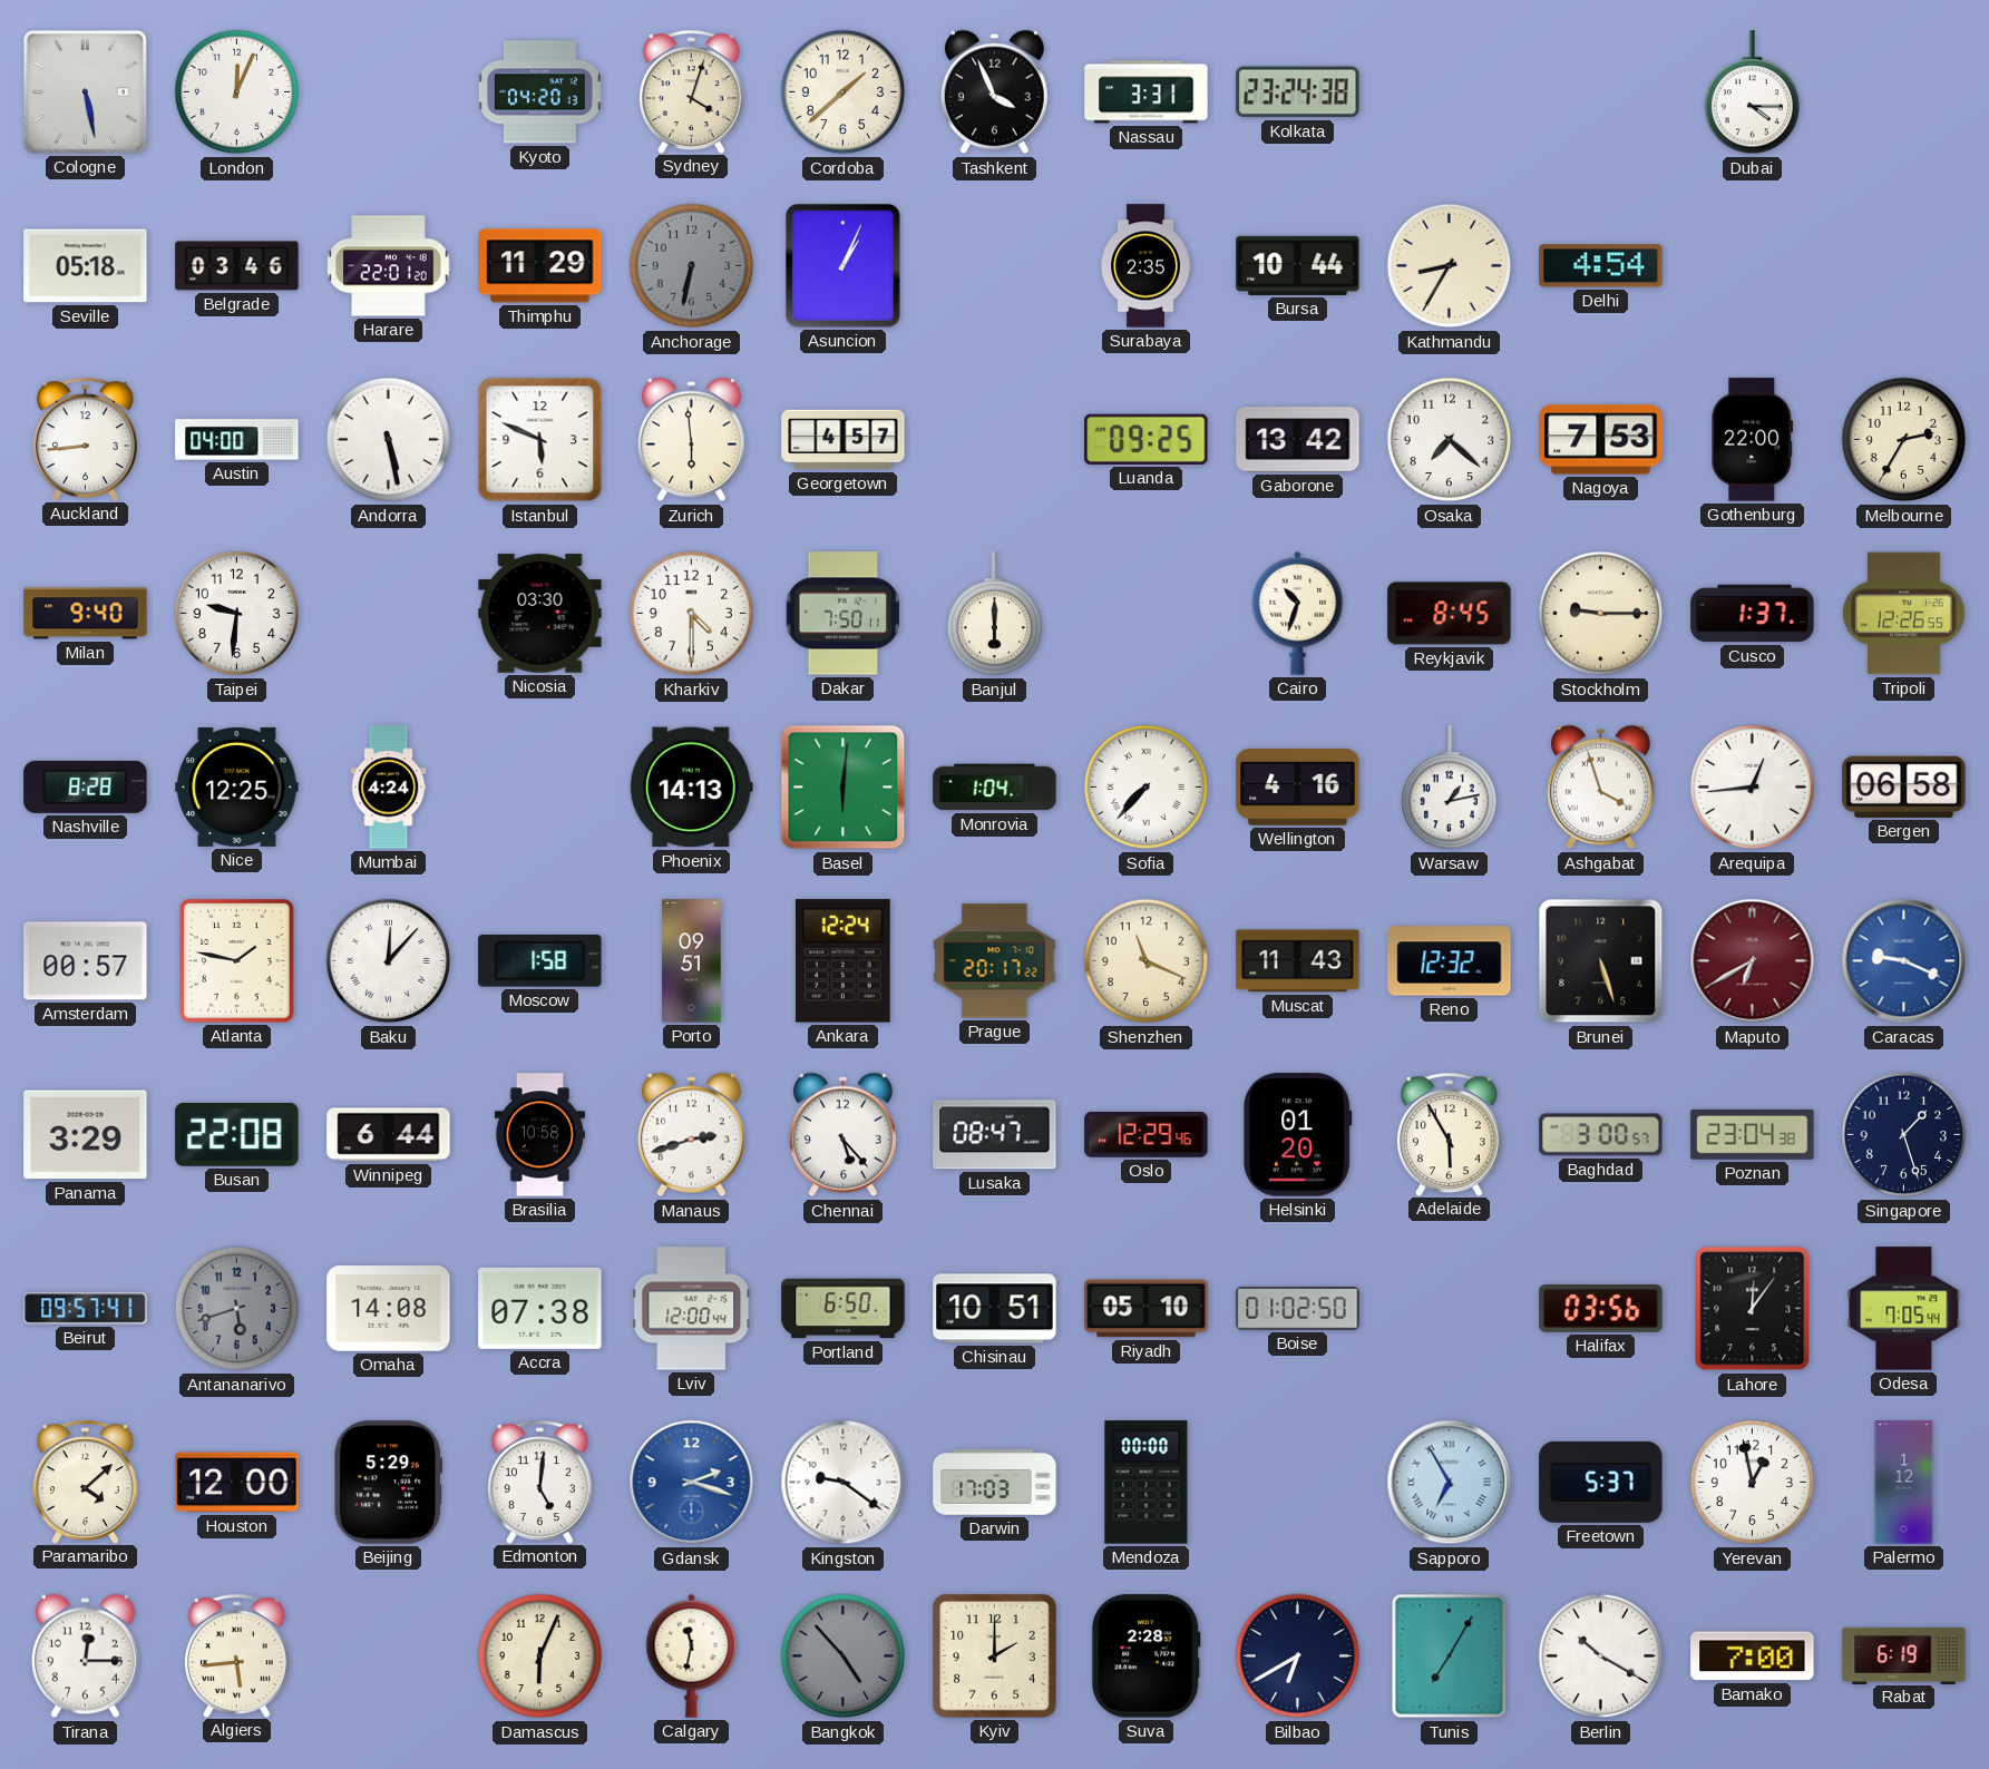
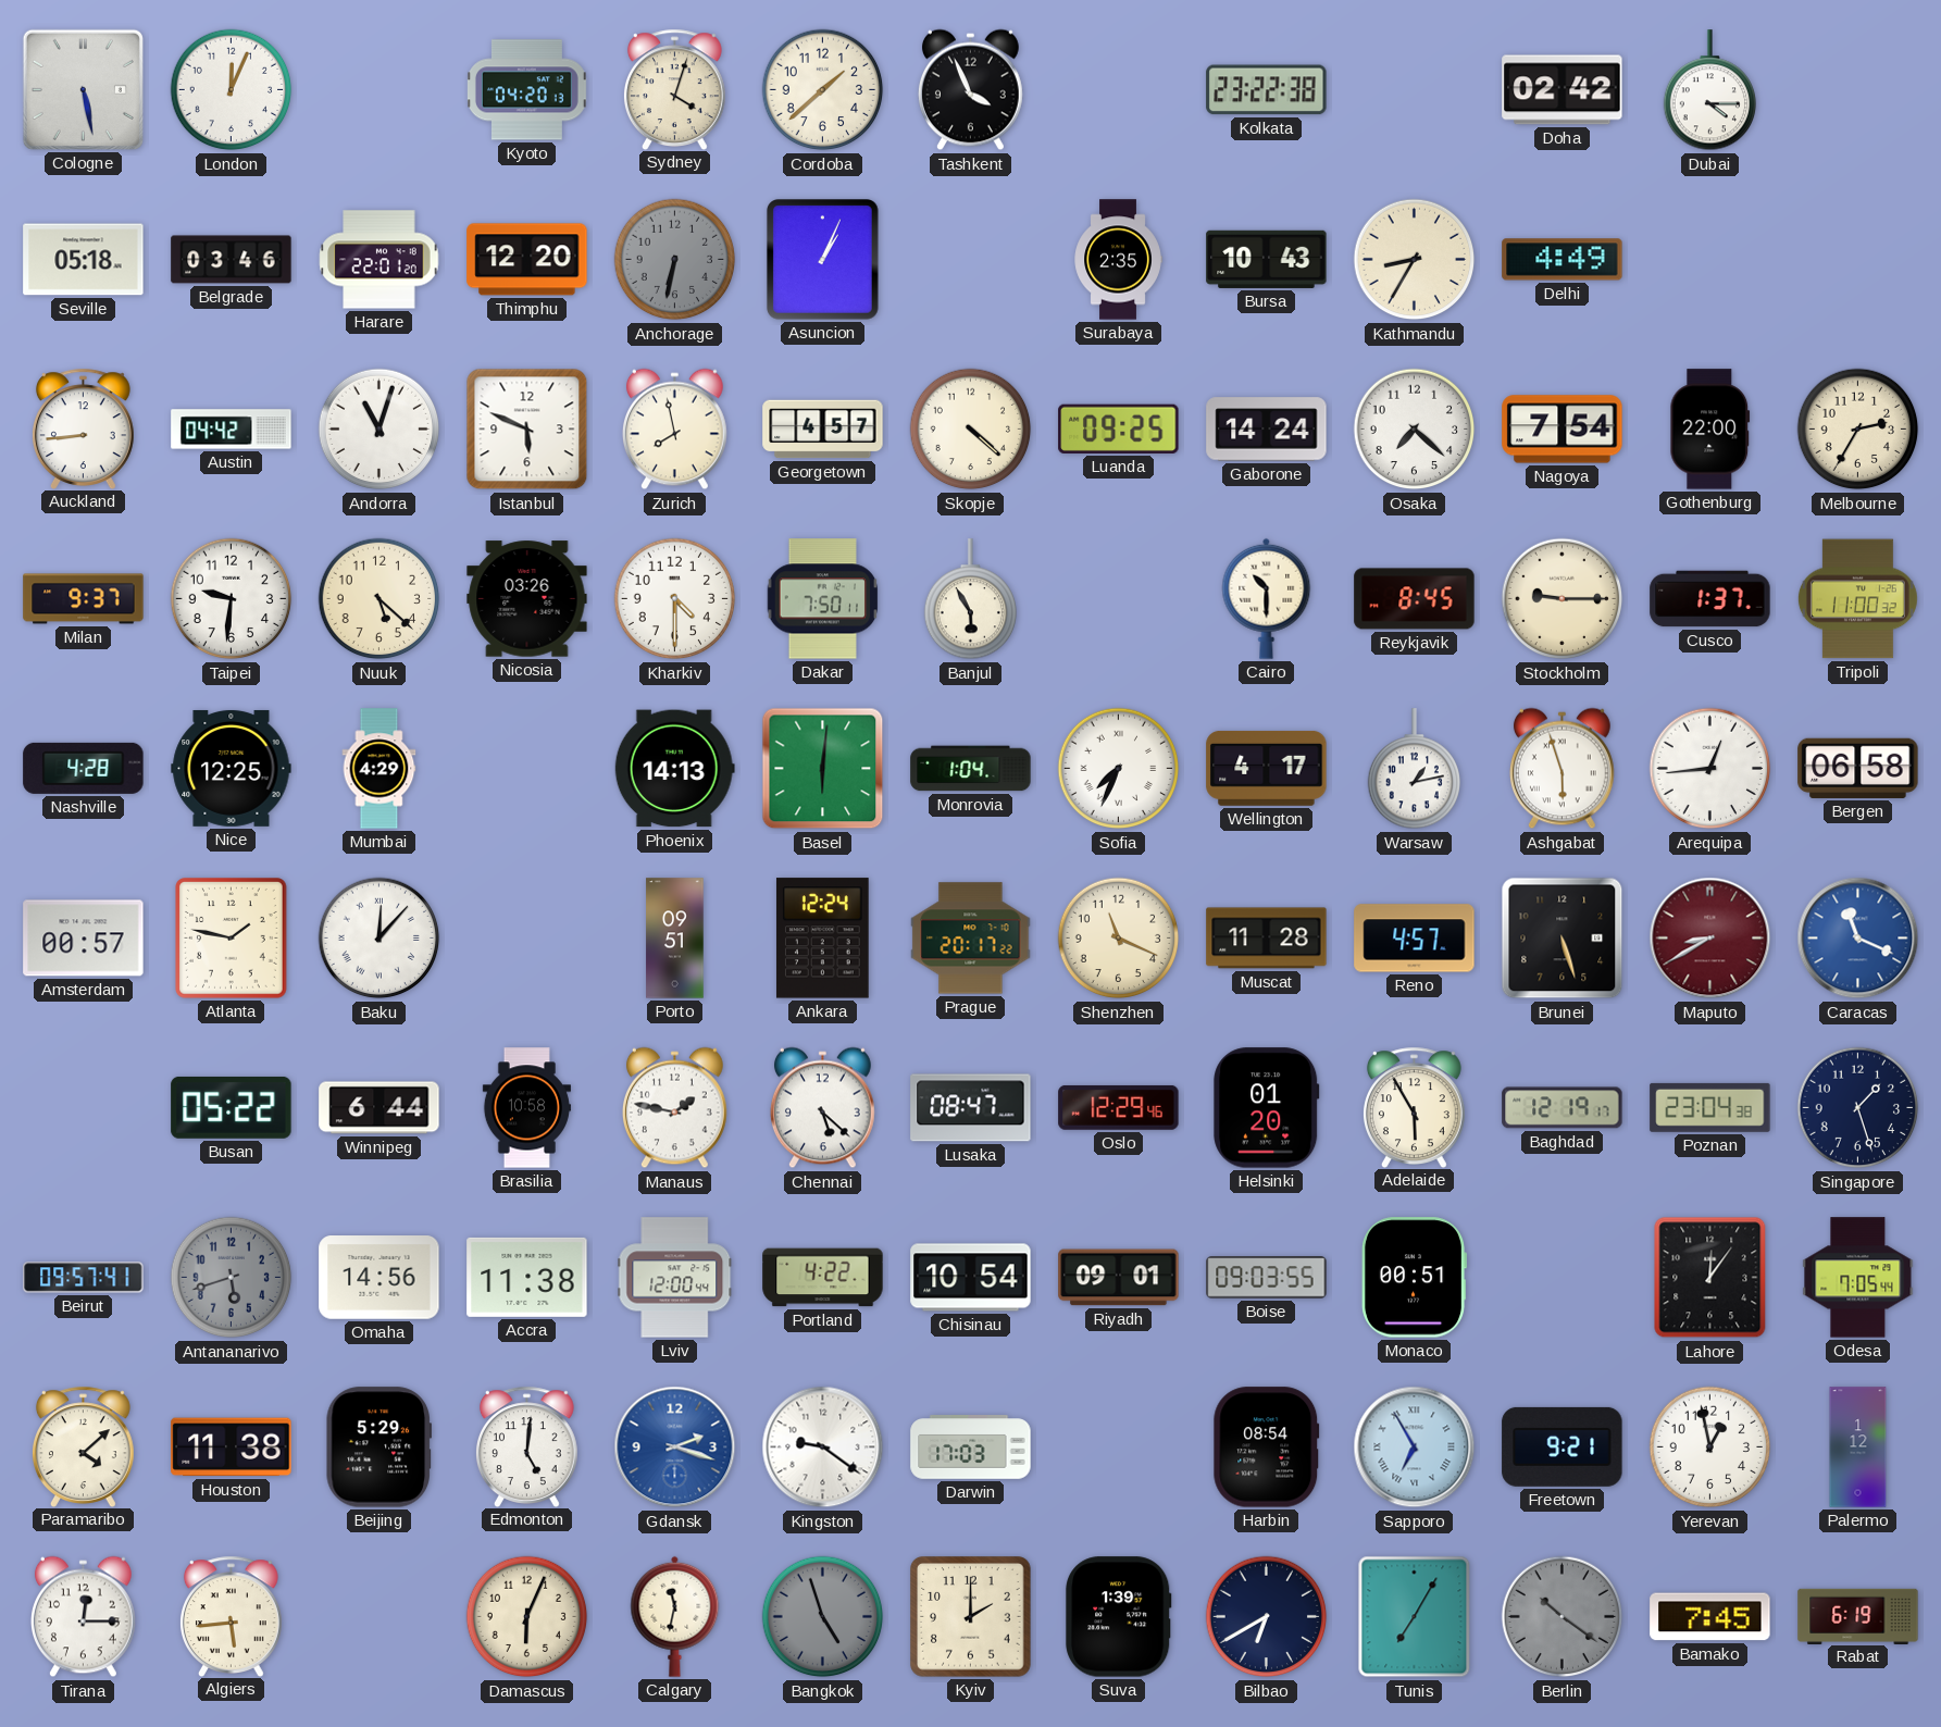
Nassau: 3:31 -> none (1147, 92)
Kolkata: 23:24 -> 23:22 (1267, 90)
Doha: none -> 02:42 (1563, 90)
Thimphu: 11:29 -> 12:20 (527, 260)
Bursa: 10:44 -> 10:43 (1267, 259)
Delhi: 4:54 -> 4:49 (1563, 260)
Austin: 04:00 -> 04:42 (232, 430)
Andorra: 5:28 -> 11:03 (380, 430)
Zurich: 5:59 -> 7:58 (674, 430)
Skopje: none -> 4:22 (971, 430)
Gaborone: 13:42 -> 14:24 (1267, 430)
Nagoya: 7:53 -> 7:54 (1563, 430)
Milan: 9:40 -> 9:37 (84, 599)
Nuuk: none -> 5:22 (380, 599)
Nicosia: 03:30 -> 03:26 (527, 599)
Banjul: 6:00 -> 5:55 (970, 599)
Cairo: 10:33 -> 10:30 (1267, 598)
Tripoli: 12:26 -> 11:00 (1857, 599)
Nashville: 8:28 -> 4:28 (84, 768)
Mumbai: 4:24 -> 4:29 (380, 769)
Sofia: 7:37 -> 7:34 (1119, 769)
Wellington: 4:16 -> 4:17 (1267, 768)
Ashgabat: 3:57 -> 5:57 (1561, 769)
Moscow: 1:58 -> none (540, 961)
Muscat: 11:43 -> 11:28 (1267, 939)
Reno: 12:32 -> 4:57 (1415, 939)
Maputo: 6:40 -> 8:40 (1710, 939)
Caracas: 9:19 -> 11:19 (1858, 939)
Panama: 3:29 -> none (86, 1135)
Busan: 22:08 -> 05:22 (232, 1107)
Manaus: 2:42 -> 1:47 (674, 1108)
Chennai: 5:23 -> 5:22 (822, 1108)
Baghdad: 3:00 -> 12:19 (1563, 1108)
Omaha: 14:08 -> 14:56 (380, 1278)
Accra: 07:38 -> 11:38 (527, 1277)
Portland: 6:50 -> 4:22 (823, 1278)
Chisinau: 10:51 -> 10:54 (971, 1278)
Riyadh: 05:10 -> 09:01 (1119, 1278)
Boise: 01:02 -> 09:03 (1267, 1278)
Monaco: none -> 00:51 (1414, 1278)
Halifax: 03:56 -> none (1601, 1309)
Houston: 12:00 -> 11:38 (232, 1448)
Mendoza: 00:00 -> none (1147, 1483)
Harbin: none -> 08:54 (1267, 1448)
Freetown: 5:37 -> 9:21 (1563, 1446)
Bangkok: 4:53 -> 4:57 (823, 1617)
Suva: 2:28 -> 1:39 (1119, 1617)
Berlin: 10:20 -> 10:21 (1563, 1617)
Berlin dial: white -> grey (1563, 1617)
Bamako: 7:00 -> 7:45 (1710, 1617)
